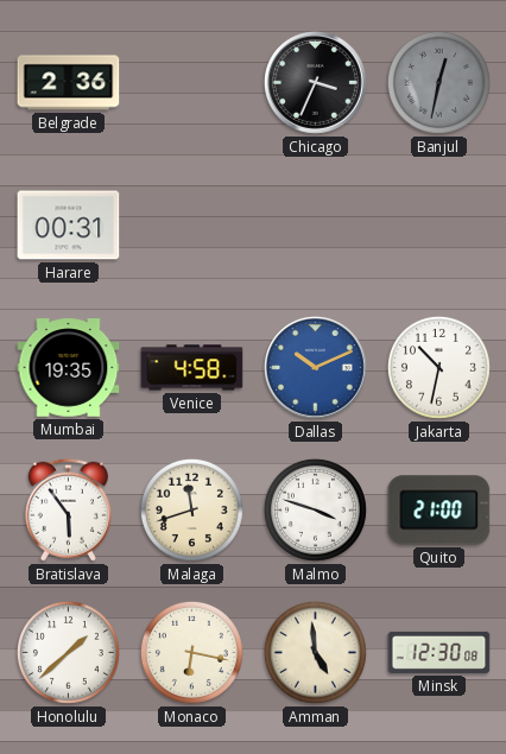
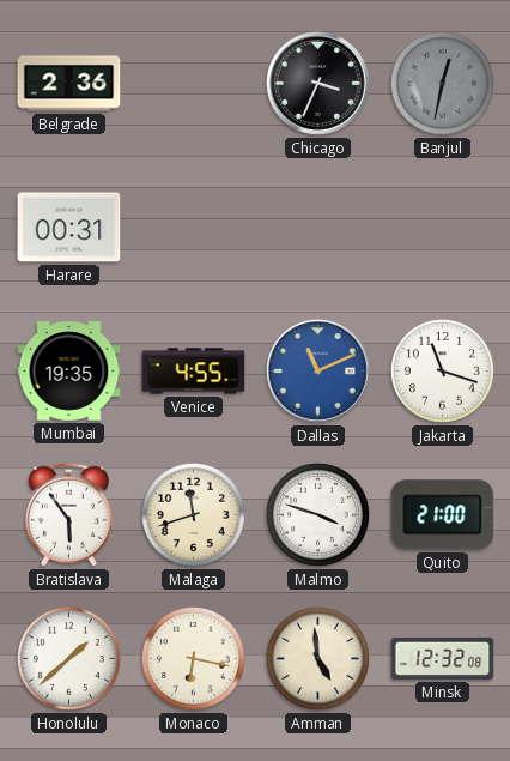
Venice: 4:58 -> 4:55 (194, 372)
Dallas: 10:11 -> 11:11 (317, 370)
Jakarta: 10:32 -> 11:18 (442, 370)
Minsk: 12:30 -> 12:32 (443, 658)
